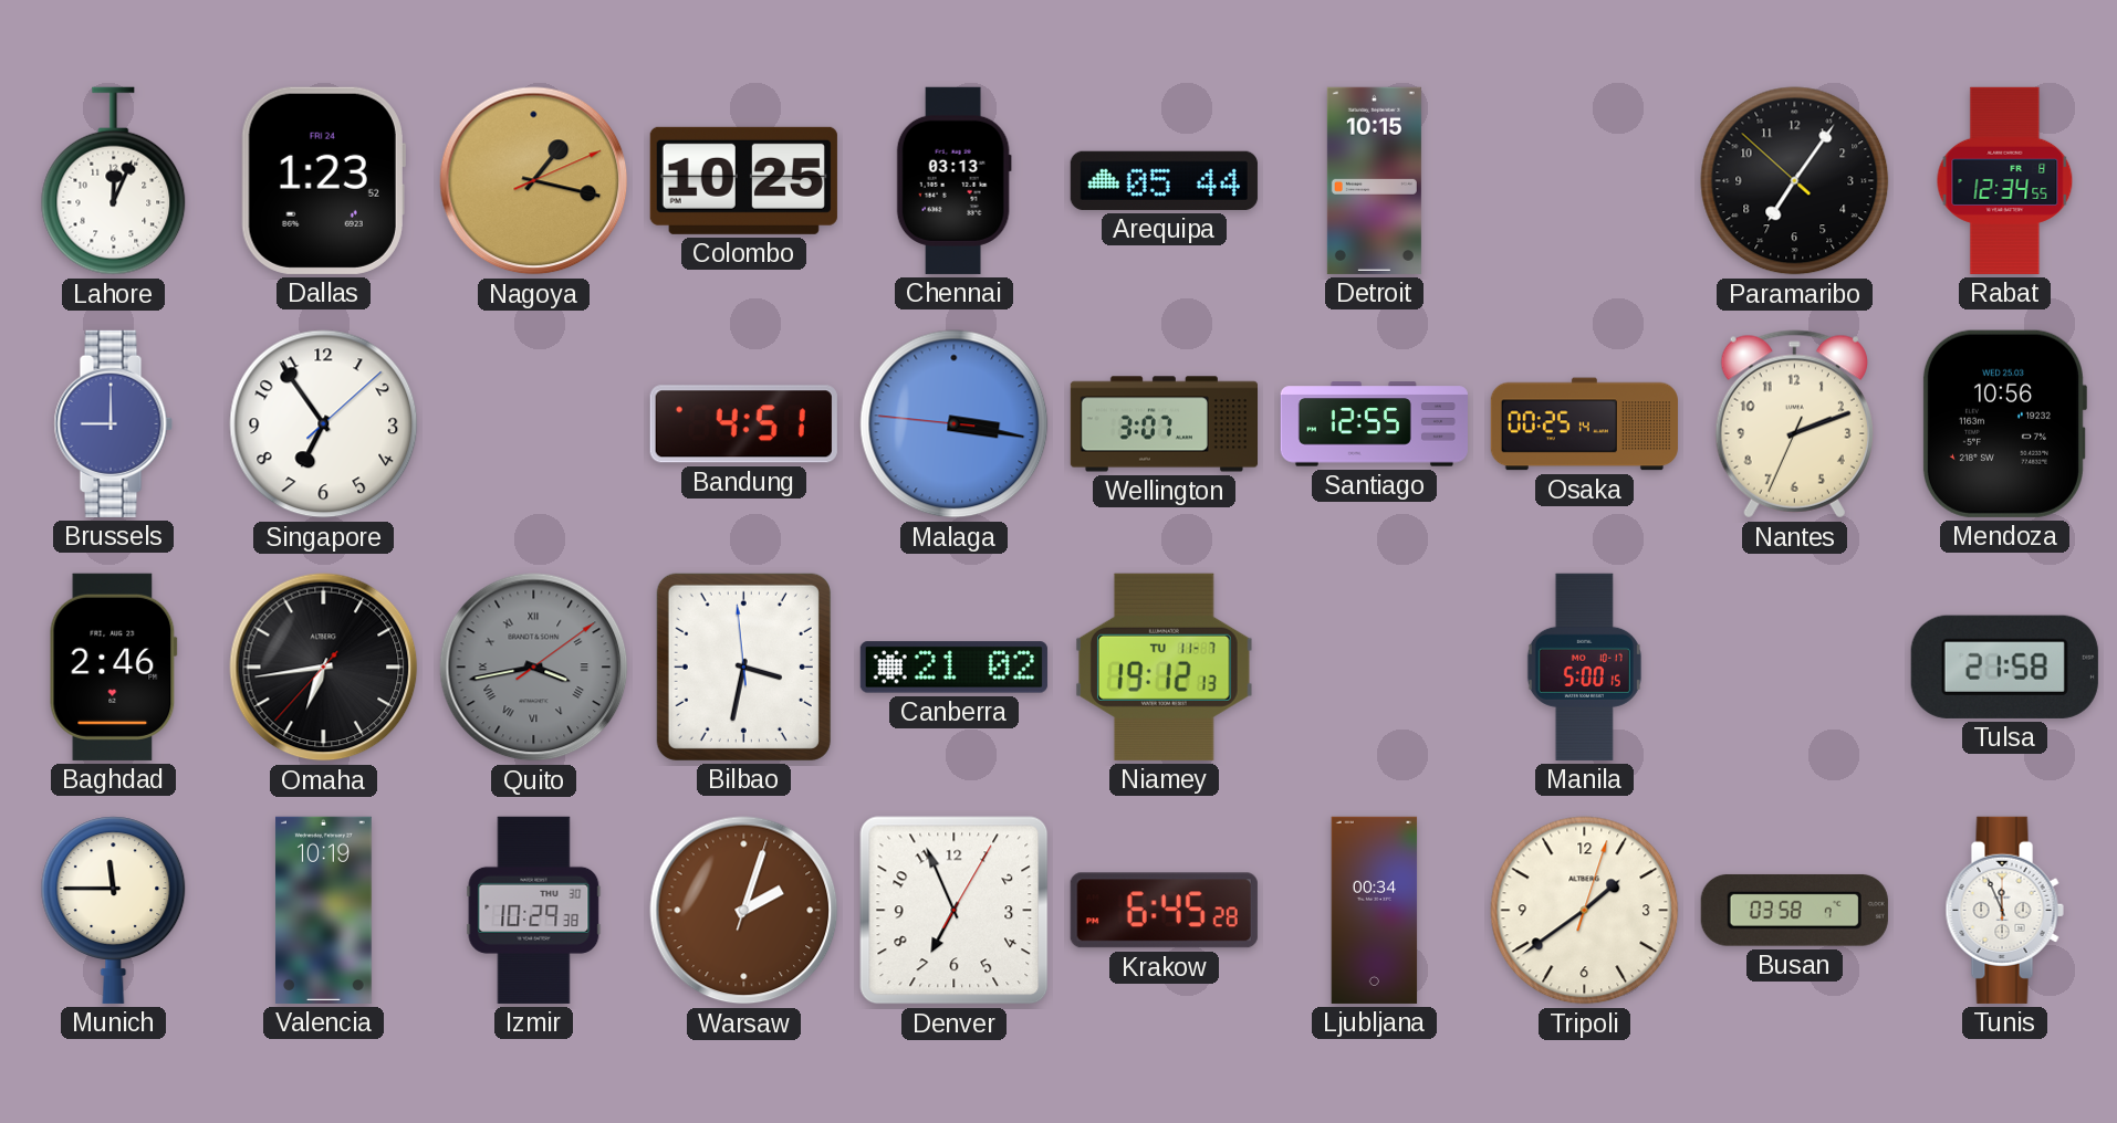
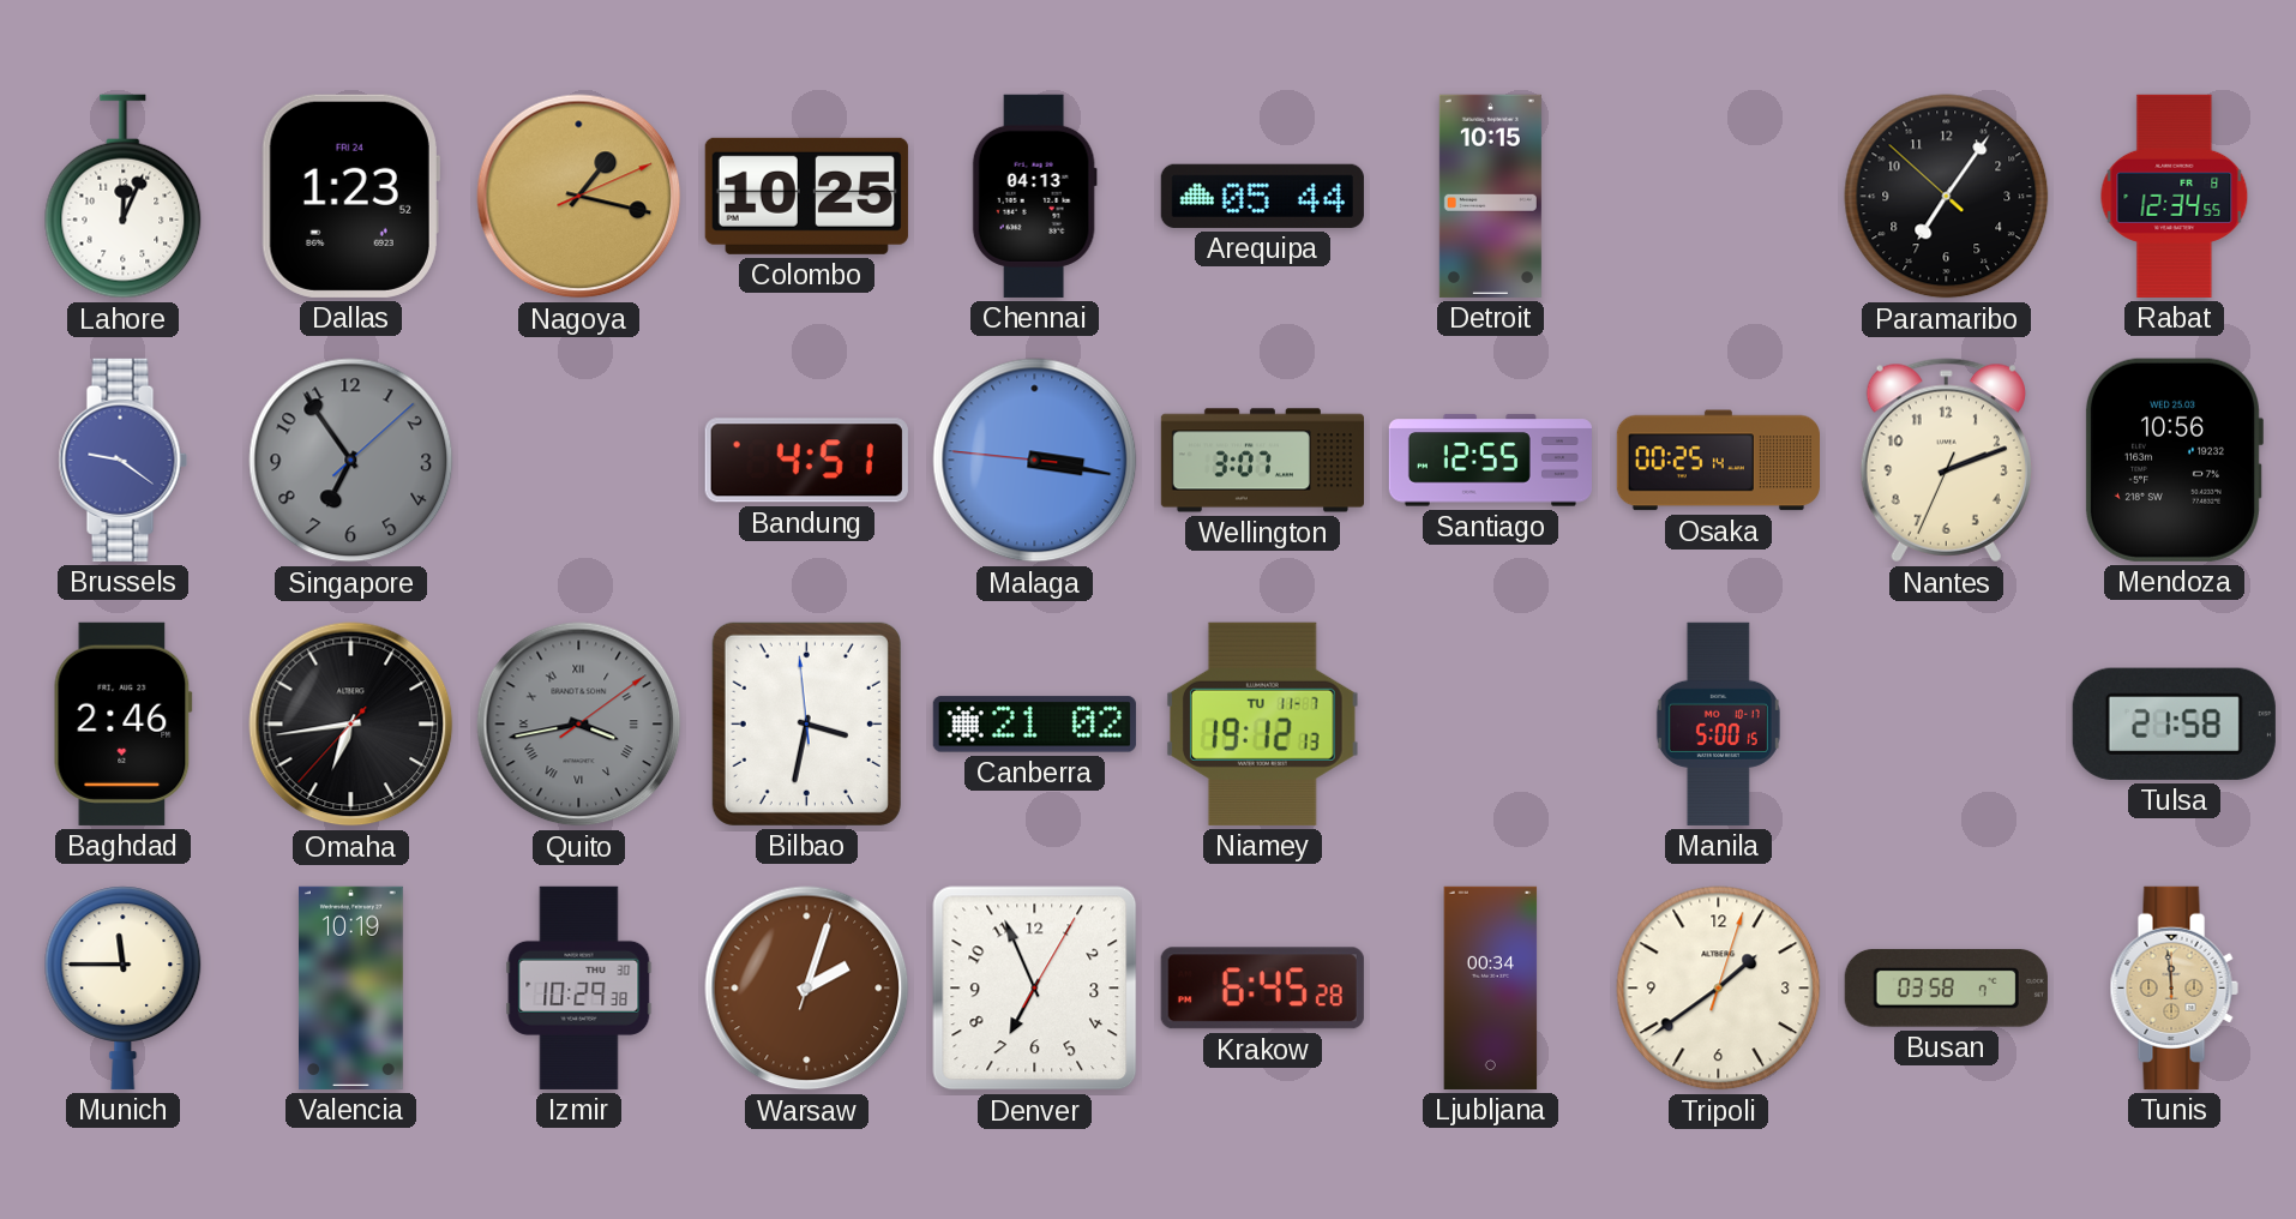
Chennai: 03:13 -> 04:13 (1034, 196)
Brussels: 9:00 -> 9:21 (122, 460)
Singapore dial: white -> grey (351, 461)
Tunis: 11:56 -> 11:59 (2174, 987)
Tunis dial: white -> champagne (2174, 987)
